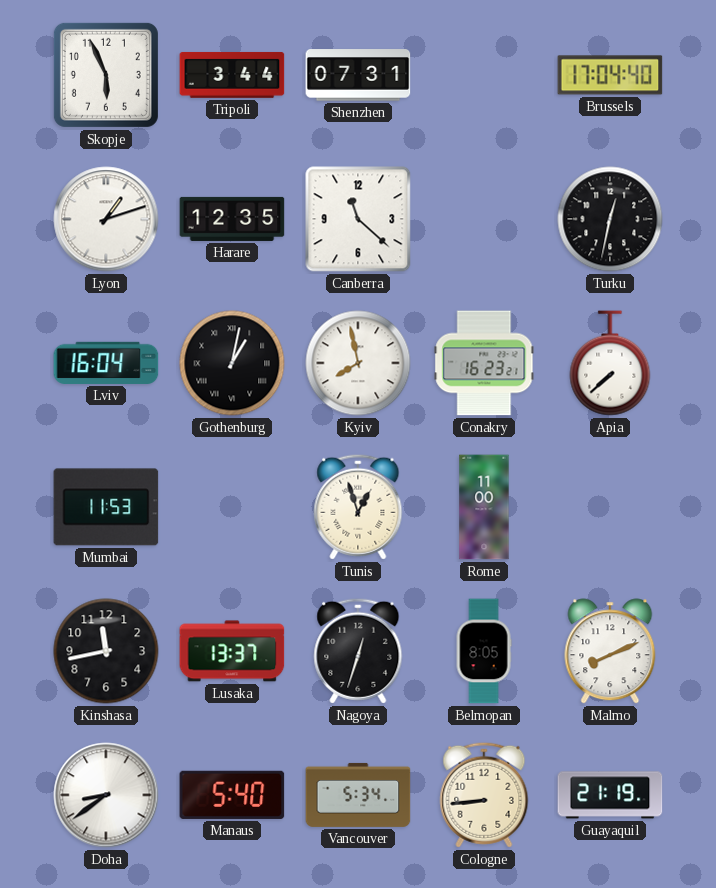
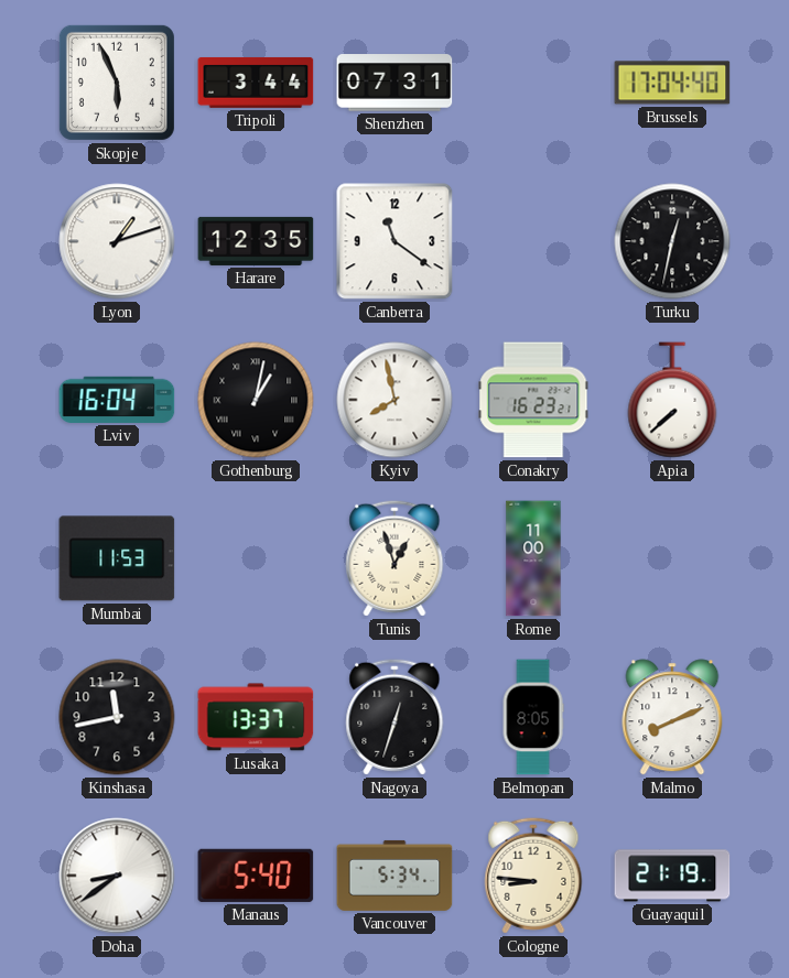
Canberra: 11:22 -> 11:21 (394, 241)
Cologne: 8:44 -> 8:46 (533, 876)
